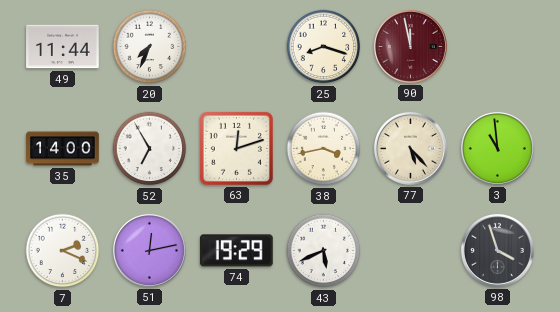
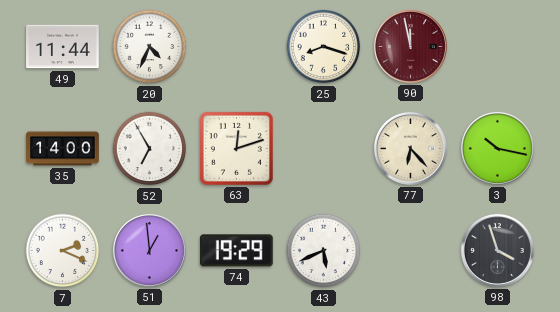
20: 7:34 -> 4:34 (150, 47)
38: 3:43 -> none (324, 149)
77: 5:23 -> 6:23 (410, 148)
3: 10:59 -> 10:17 (497, 148)
51: 12:13 -> 12:59 (149, 250)
